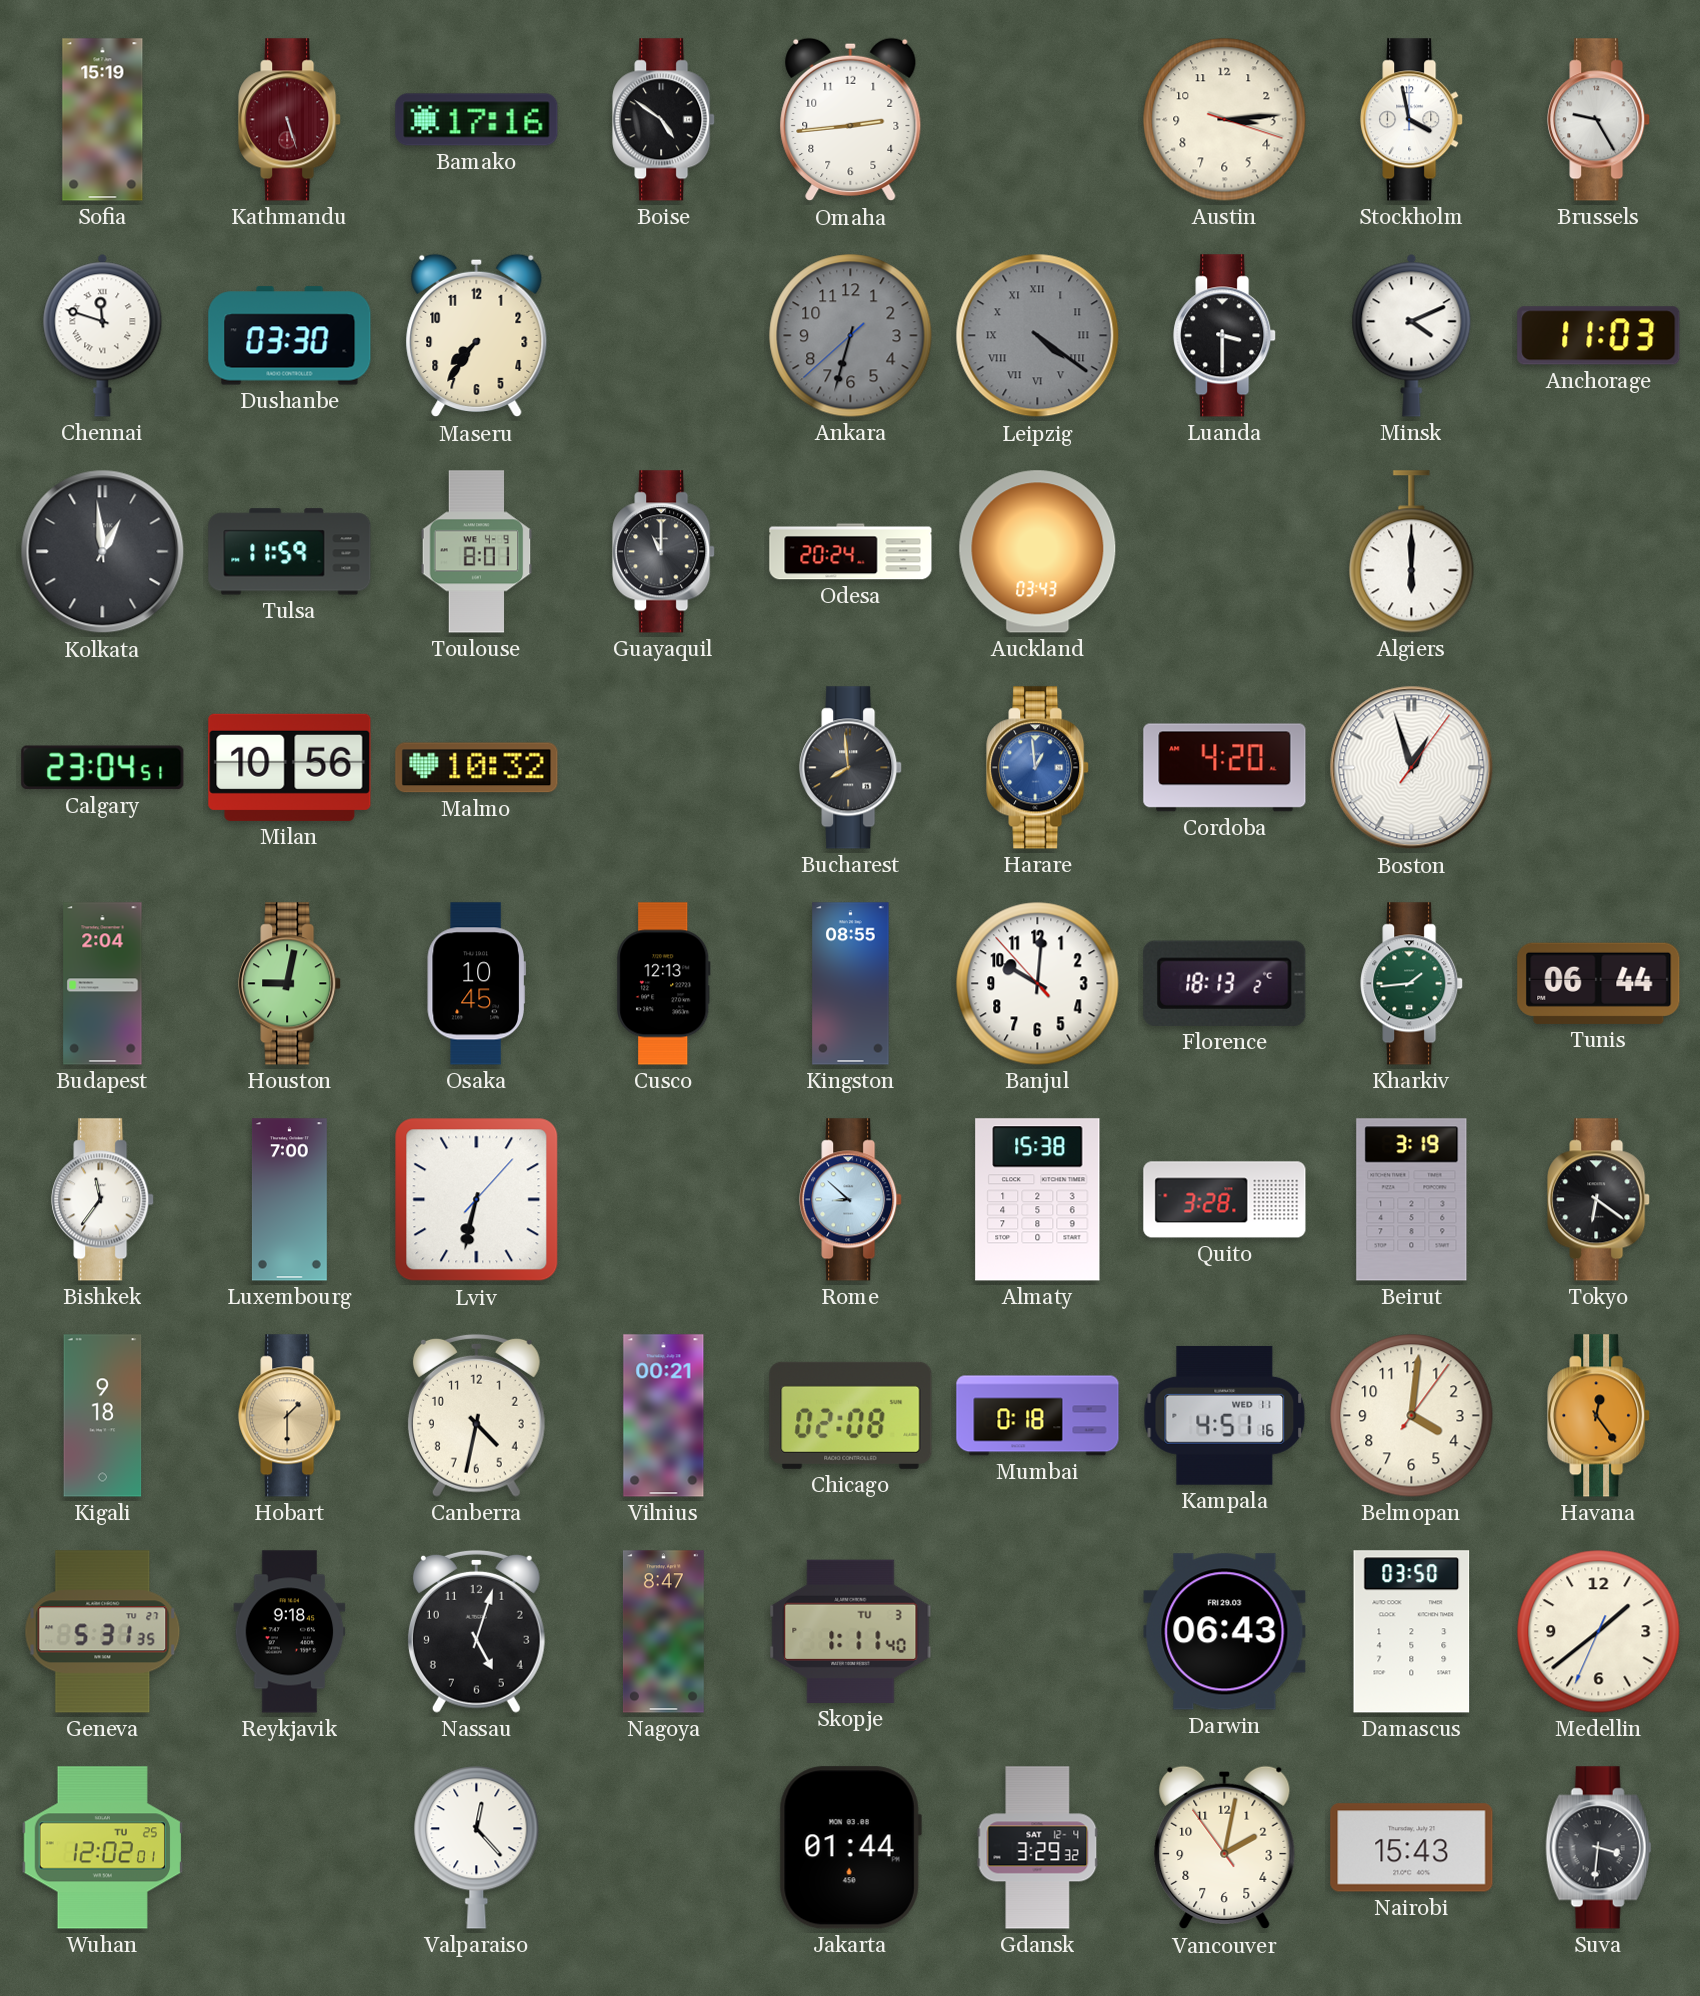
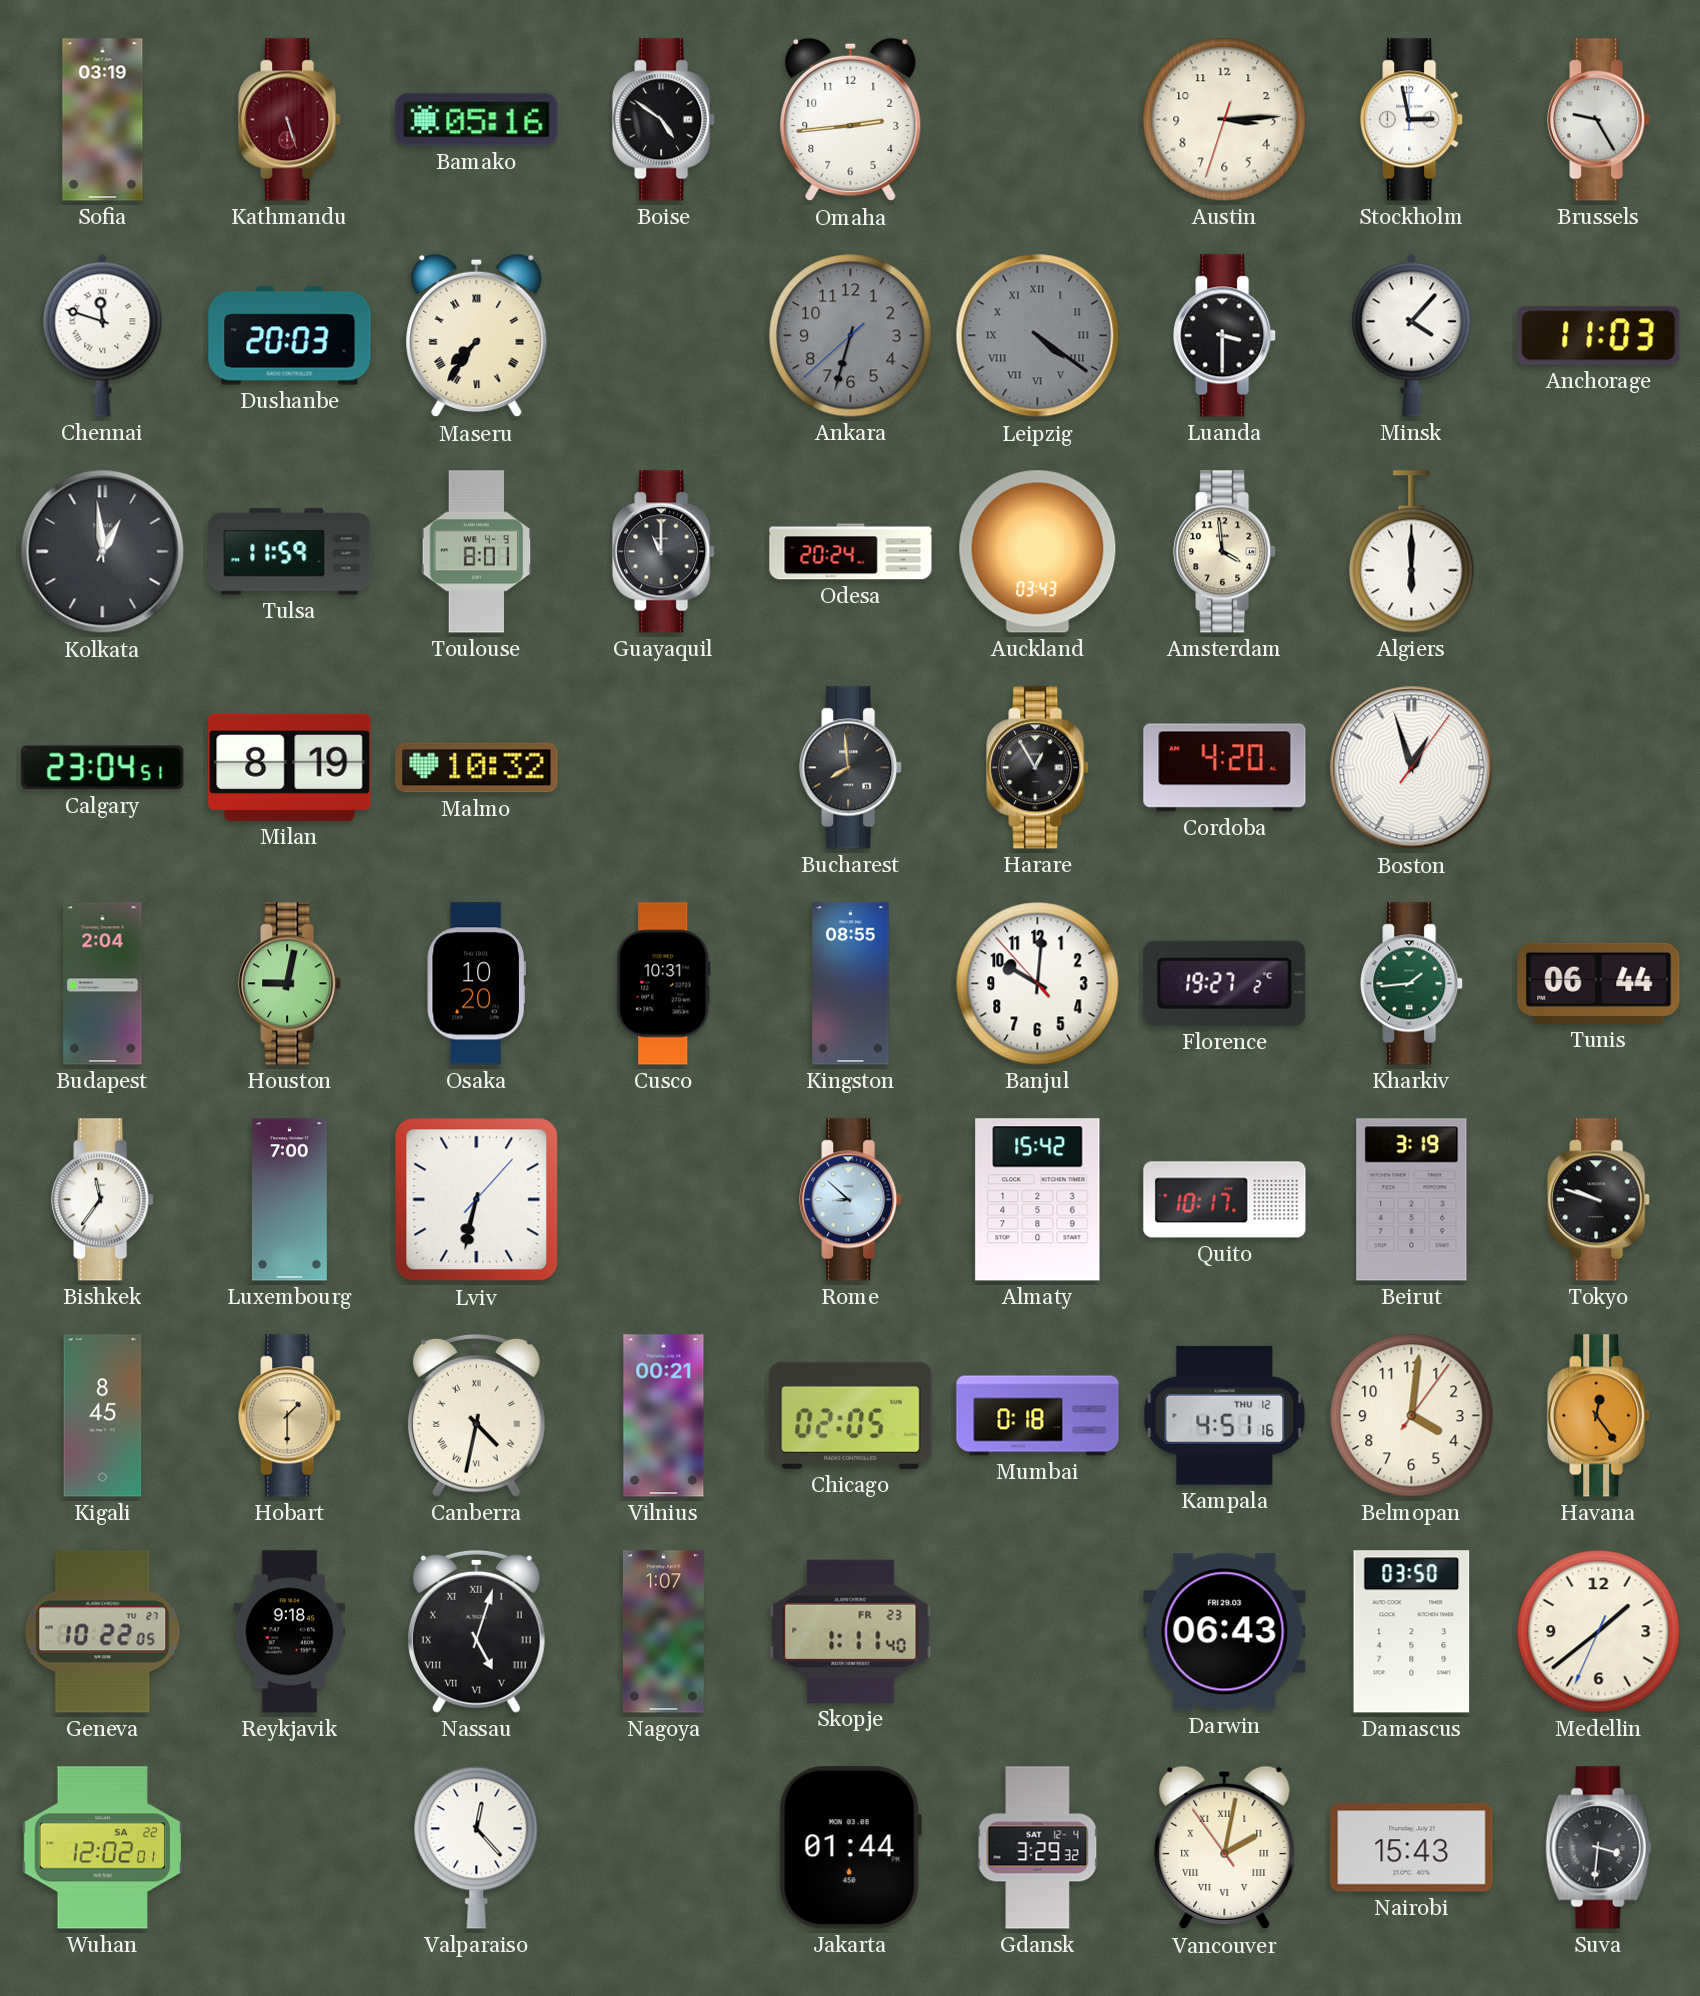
Sofia: 15:19 -> 03:19 (103, 120)
Bamako: 17:16 -> 05:16 (477, 120)
Austin: 3:14:18 -> 3:14:33 (1225, 120)
Stockholm: 3:58 -> 2:58 (1412, 120)
Dushanbe: 03:30 -> 20:03 (290, 336)
Maseru numerals: Arabic -> Roman (477, 336)
Minsk: 4:11 -> 4:07 (1412, 335)
Amsterdam: none -> 3:59 (1225, 552)
Milan: 10:56 -> 8:19 (290, 767)
Harare: 12:59 -> 12:55 (1038, 768)
Harare dial: blue -> black (1038, 768)
Osaka: 10:45 -> 10:20 (476, 984)
Cusco: 12:13 -> 10:31 (664, 984)
Florence: 18:13 -> 19:27 (1225, 983)
Almaty: 15:38 -> 15:42 (1038, 1200)
Quito: 3:28 -> 10:17 (1225, 1200)
Tokyo: 6:21 -> 9:48 (1599, 1200)
Kigali: 9:18 -> 8:45 (103, 1416)
Canberra numerals: Arabic -> Roman (476, 1415)
Chicago: 02:08 -> 02:05 (851, 1415)
Kampala date: WED 11 -> THU 12 (1225, 1415)
Geneva: 5:31 -> 10:22 (103, 1632)
Nassau numerals: Arabic -> Roman (476, 1631)
Nagoya: 8:47 -> 1:07 (663, 1632)
Skopje date: TU 3 -> FR 23 (851, 1631)
Wuhan date: TU 25 -> SA 22 (103, 1848)
Vancouver numerals: Arabic -> Roman (1225, 1848)
